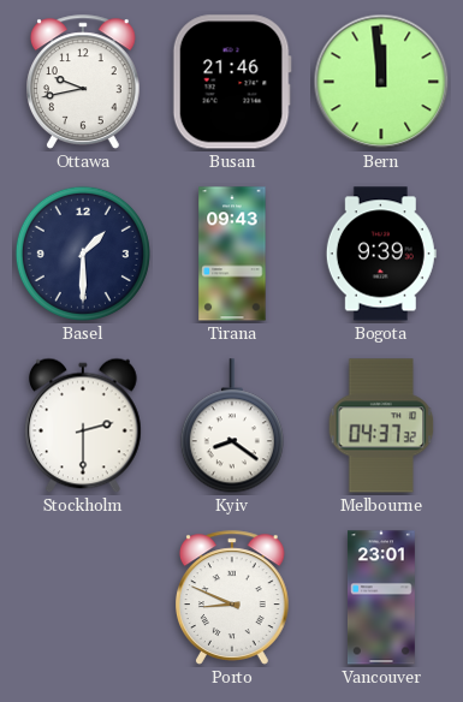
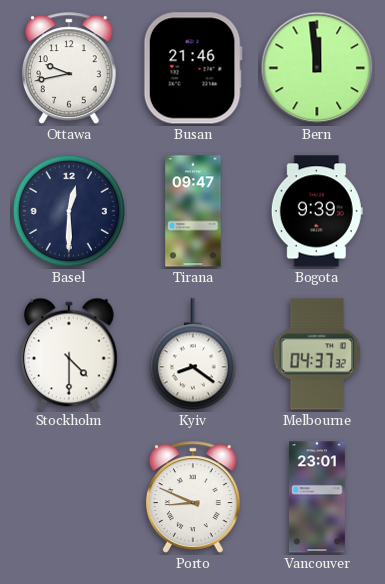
Basel: 1:30 -> 12:30 (69, 211)
Tirana: 09:43 -> 09:47 (193, 211)
Stockholm: 2:30 -> 4:30 (70, 354)
